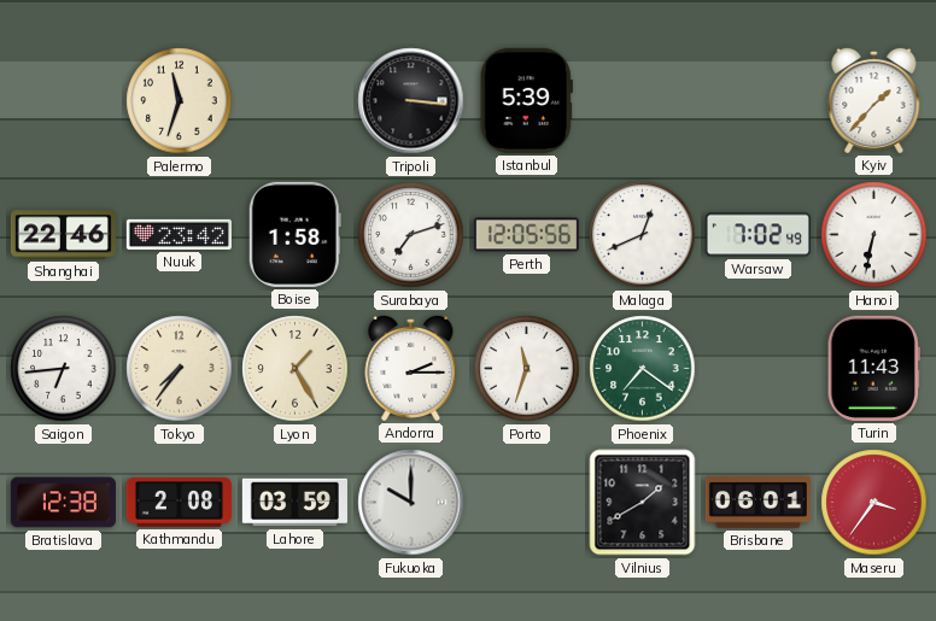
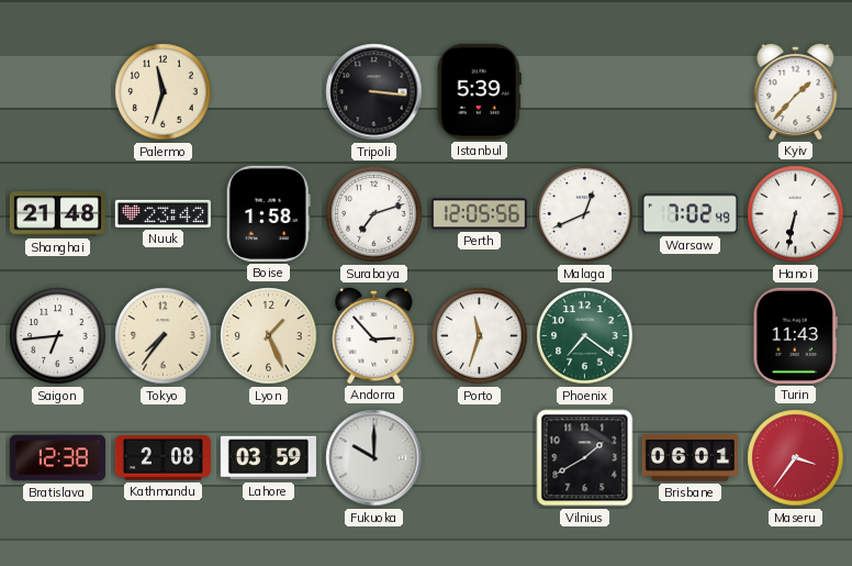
Shanghai: 22:46 -> 21:48 (57, 214)
Lyon: 1:25 -> 1:26 (269, 336)
Andorra: 2:15 -> 2:53 (374, 335)
